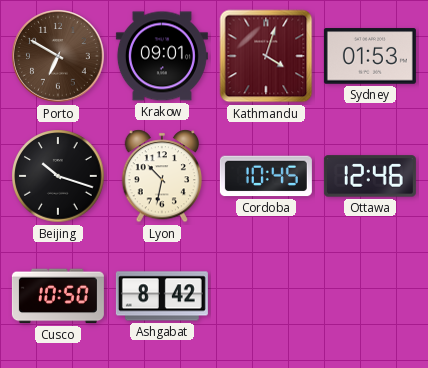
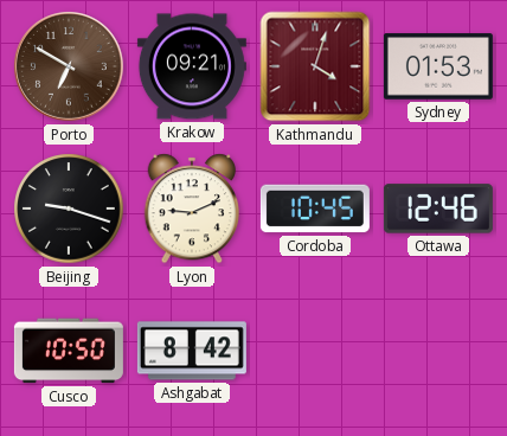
Krakow: 09:01 -> 09:21 (192, 66)
Beijing: 10:18 -> 9:18 (69, 209)
Lyon: 10:32 -> 9:11 (192, 209)
